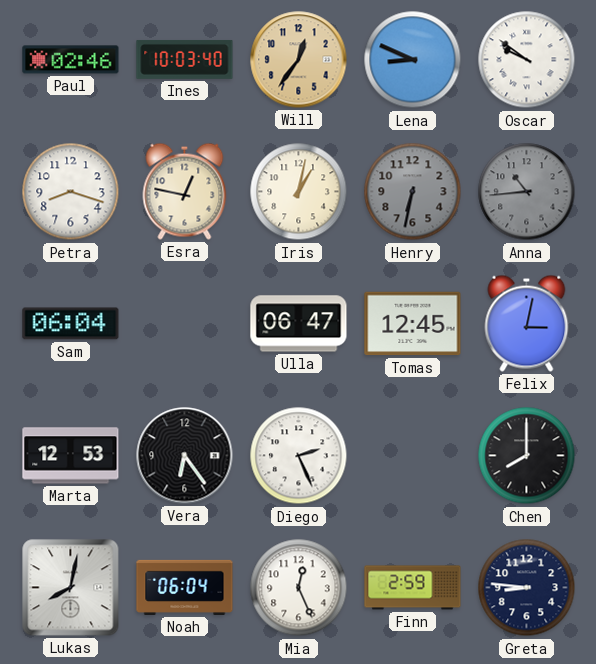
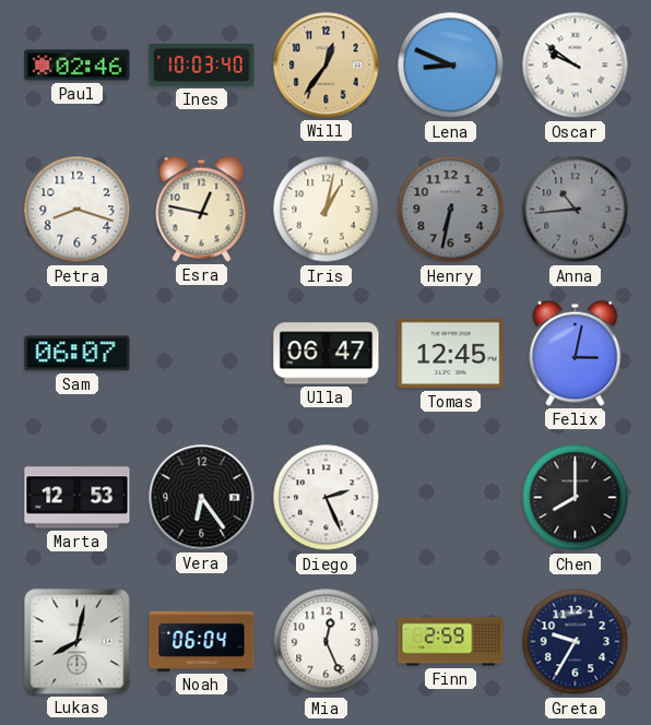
Sam: 06:04 -> 06:07 (78, 354)
Greta: 8:46 -> 9:35 (576, 642)
